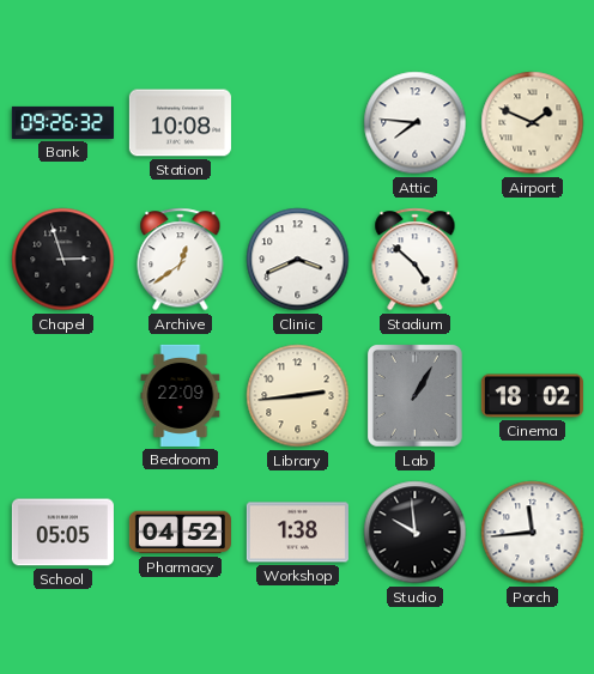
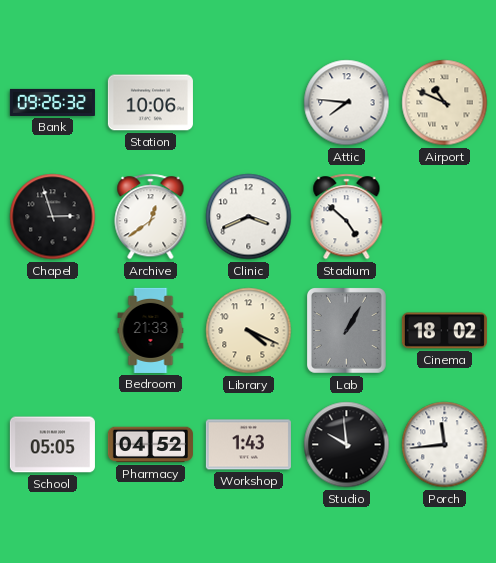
Station: 10:08 -> 10:06 (150, 103)
Airport: 1:49 -> 10:49 (445, 103)
Bedroom: 22:09 -> 21:33 (151, 330)
Library: 2:44 -> 4:19 (249, 331)
Workshop: 1:38 -> 1:43 (248, 445)
